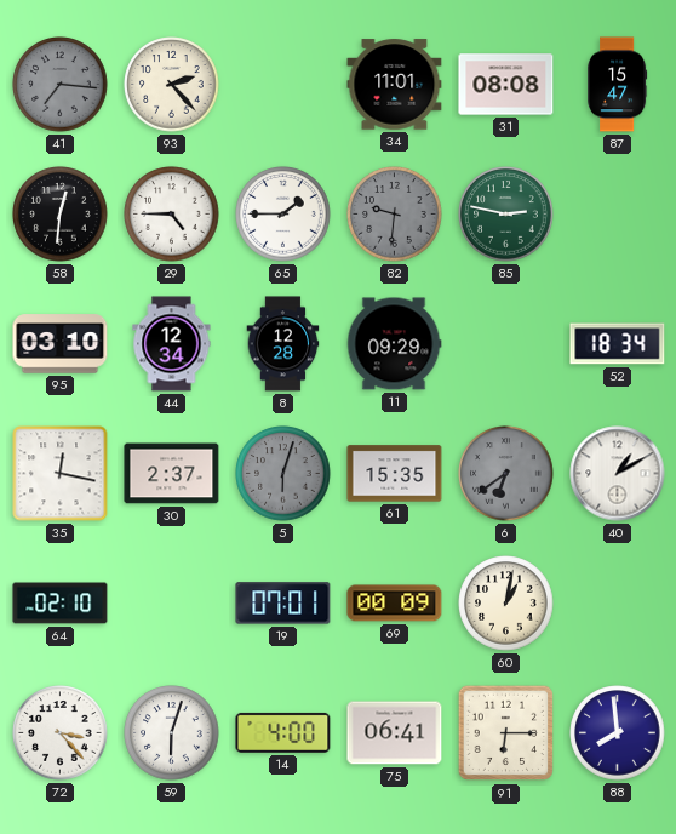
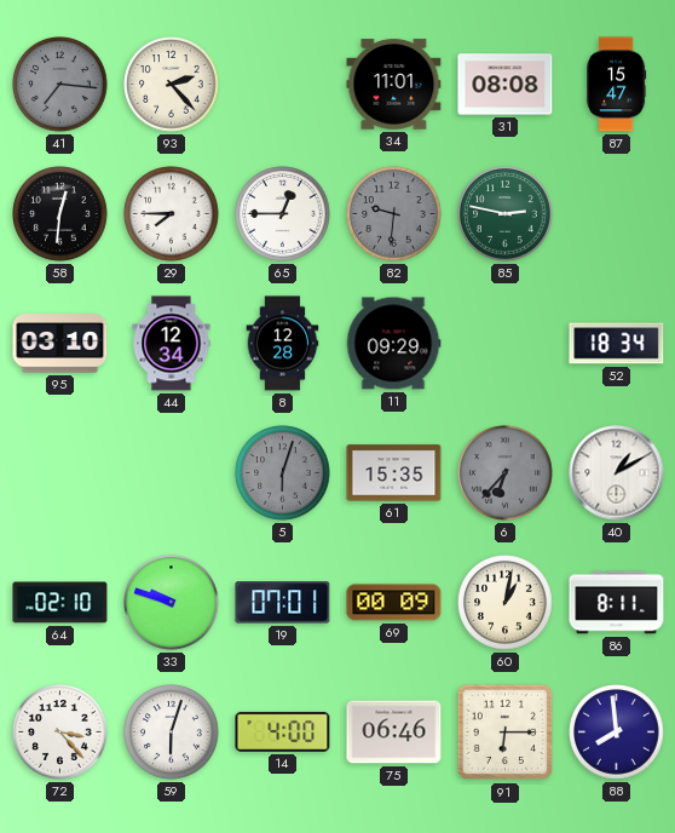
29: 4:45 -> 7:45 (172, 214)
65: 1:45 -> 12:45 (283, 214)
35: 12:17 -> none (61, 474)
30: 2:37 -> none (172, 474)
6: 6:39 -> 6:37 (506, 473)
33: none -> 9:48 (172, 603)
86: none -> 8:11 (617, 603)
75: 06:41 -> 06:46 (394, 733)
